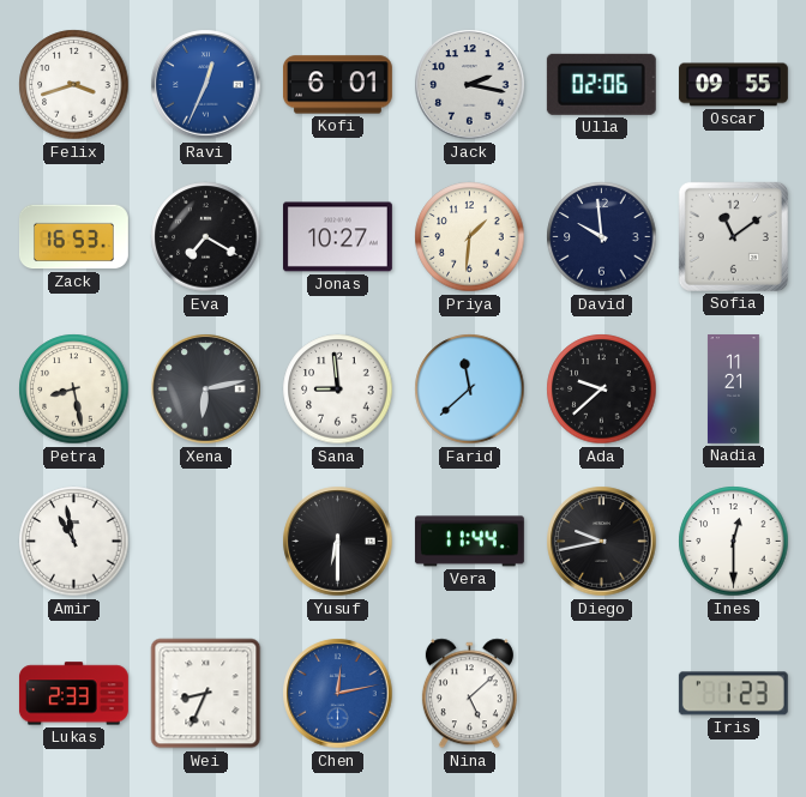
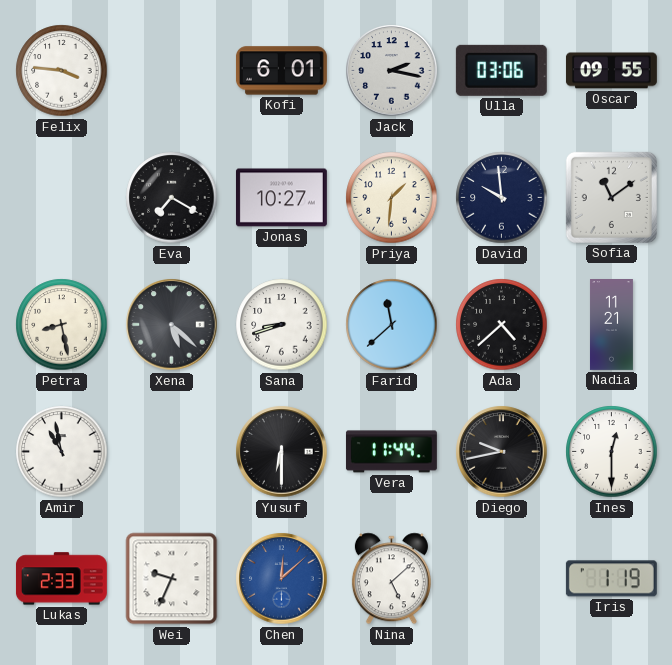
Felix: 3:42 -> 3:46 (62, 71)
Ravi: 12:34 -> none (206, 85)
Ulla: 02:06 -> 03:06 (501, 70)
Zack: 16:53 -> none (73, 237)
Xena: 6:13 -> 5:22 (172, 325)
Sana: 8:59 -> 8:42 (282, 325)
Ada: 9:38 -> 4:38 (502, 325)
Wei: 8:34 -> 9:34 (172, 579)
Chen: 12:13 -> 12:08 (282, 579)
Iris: 1:23 -> 1:19 (611, 579)
